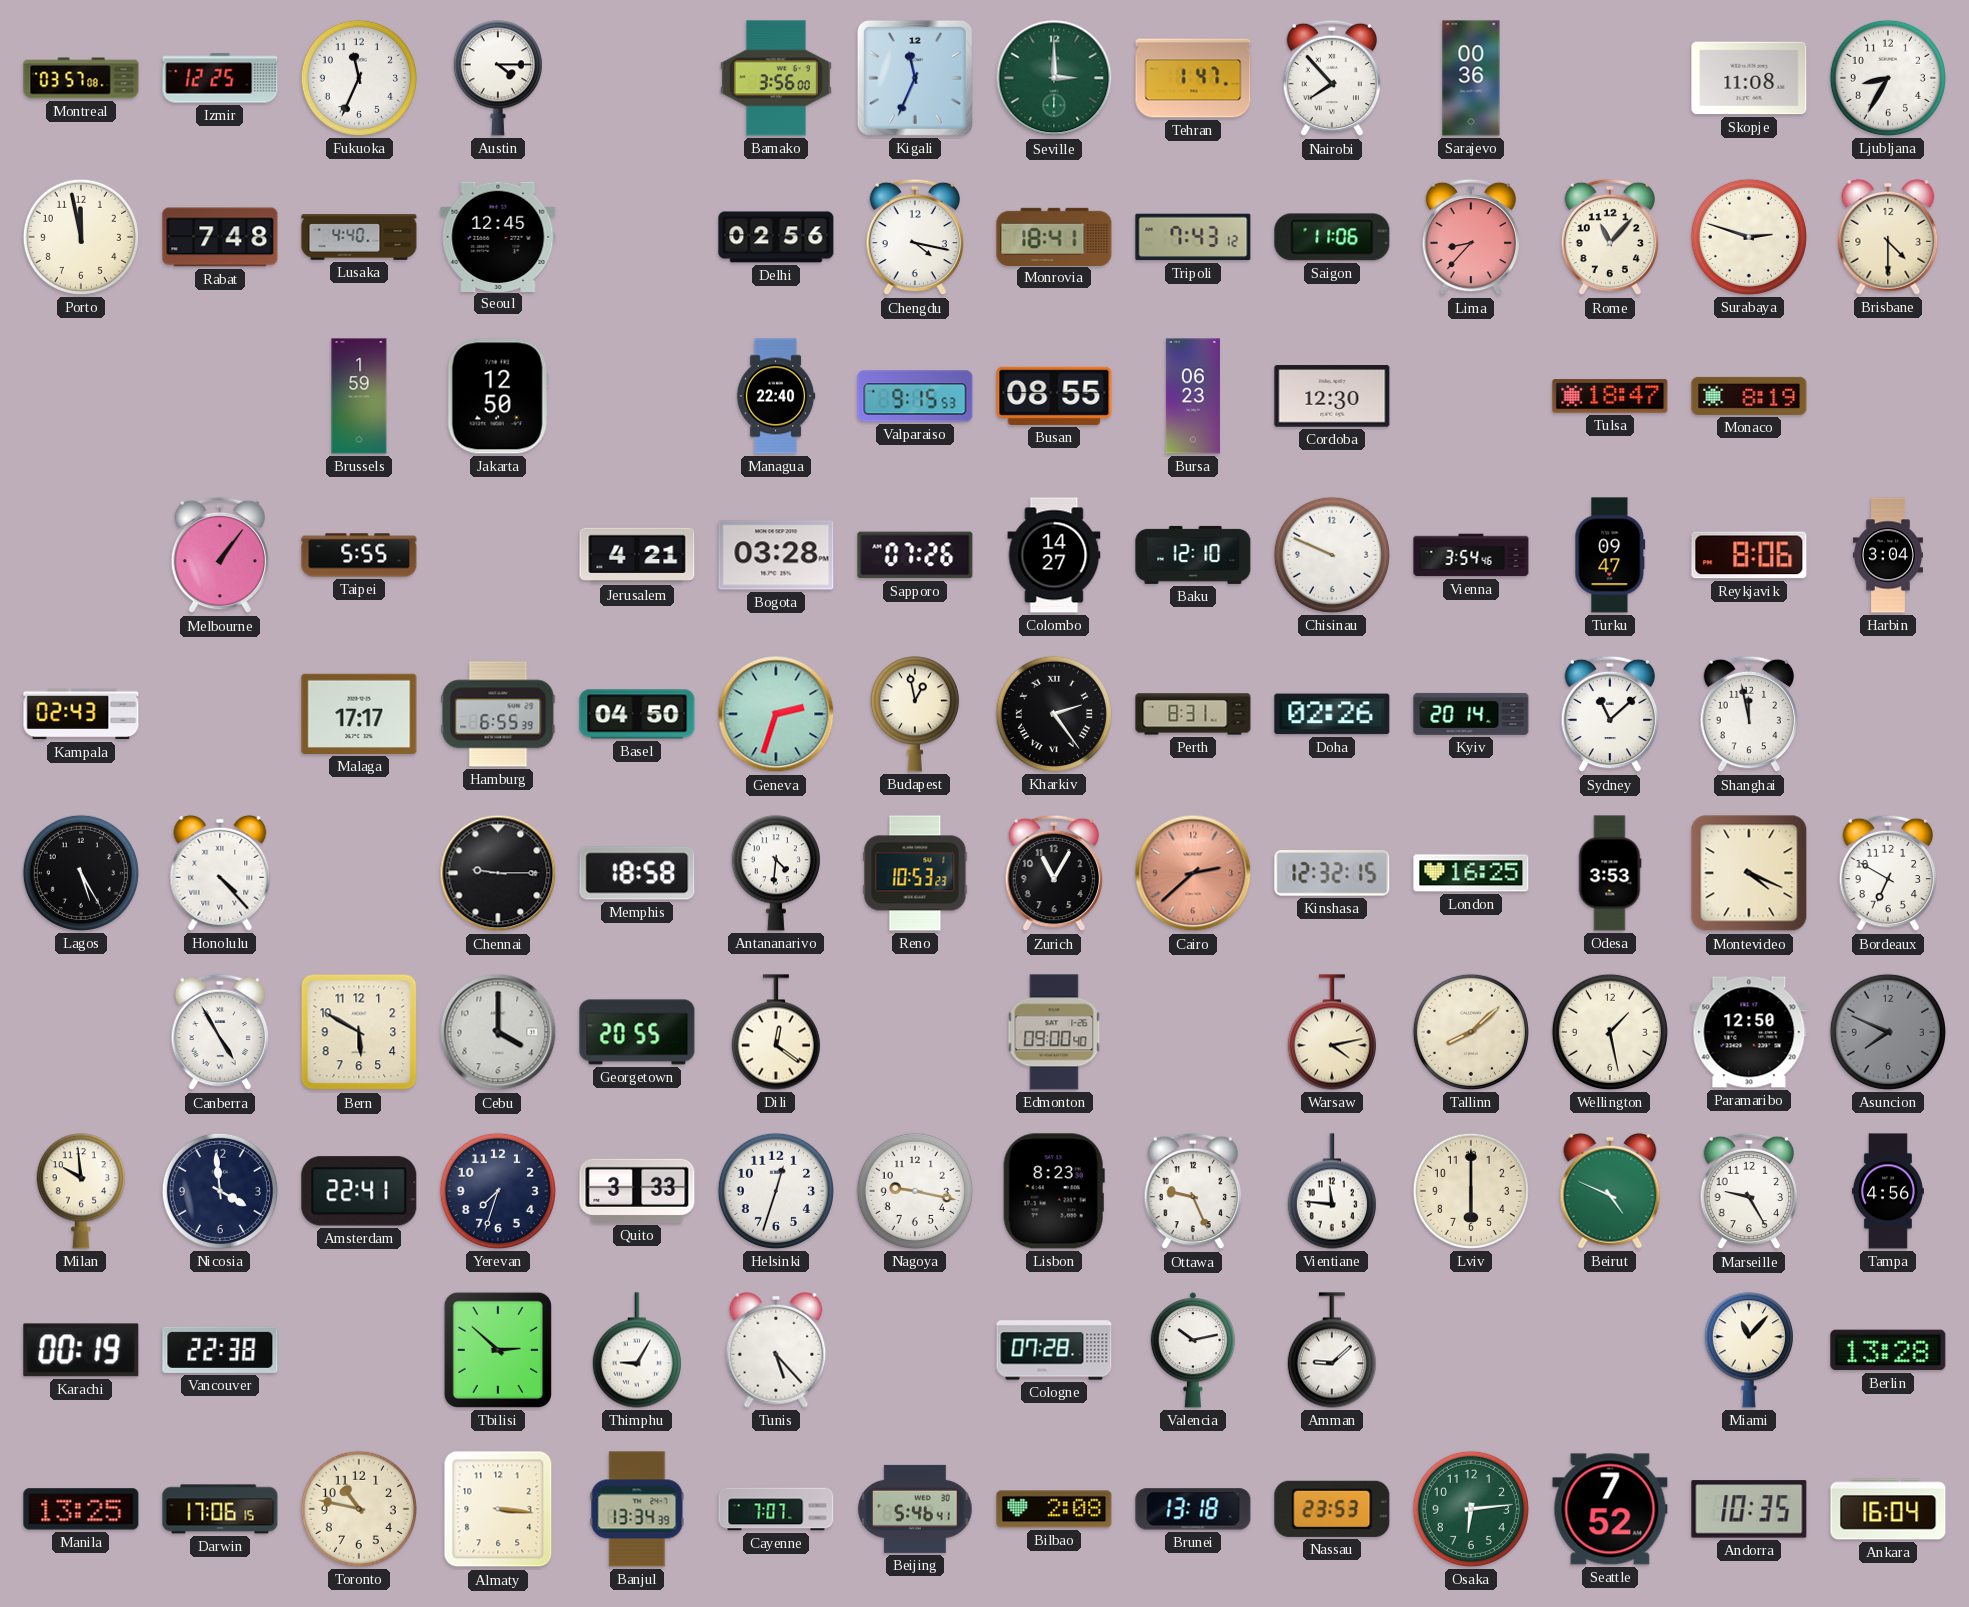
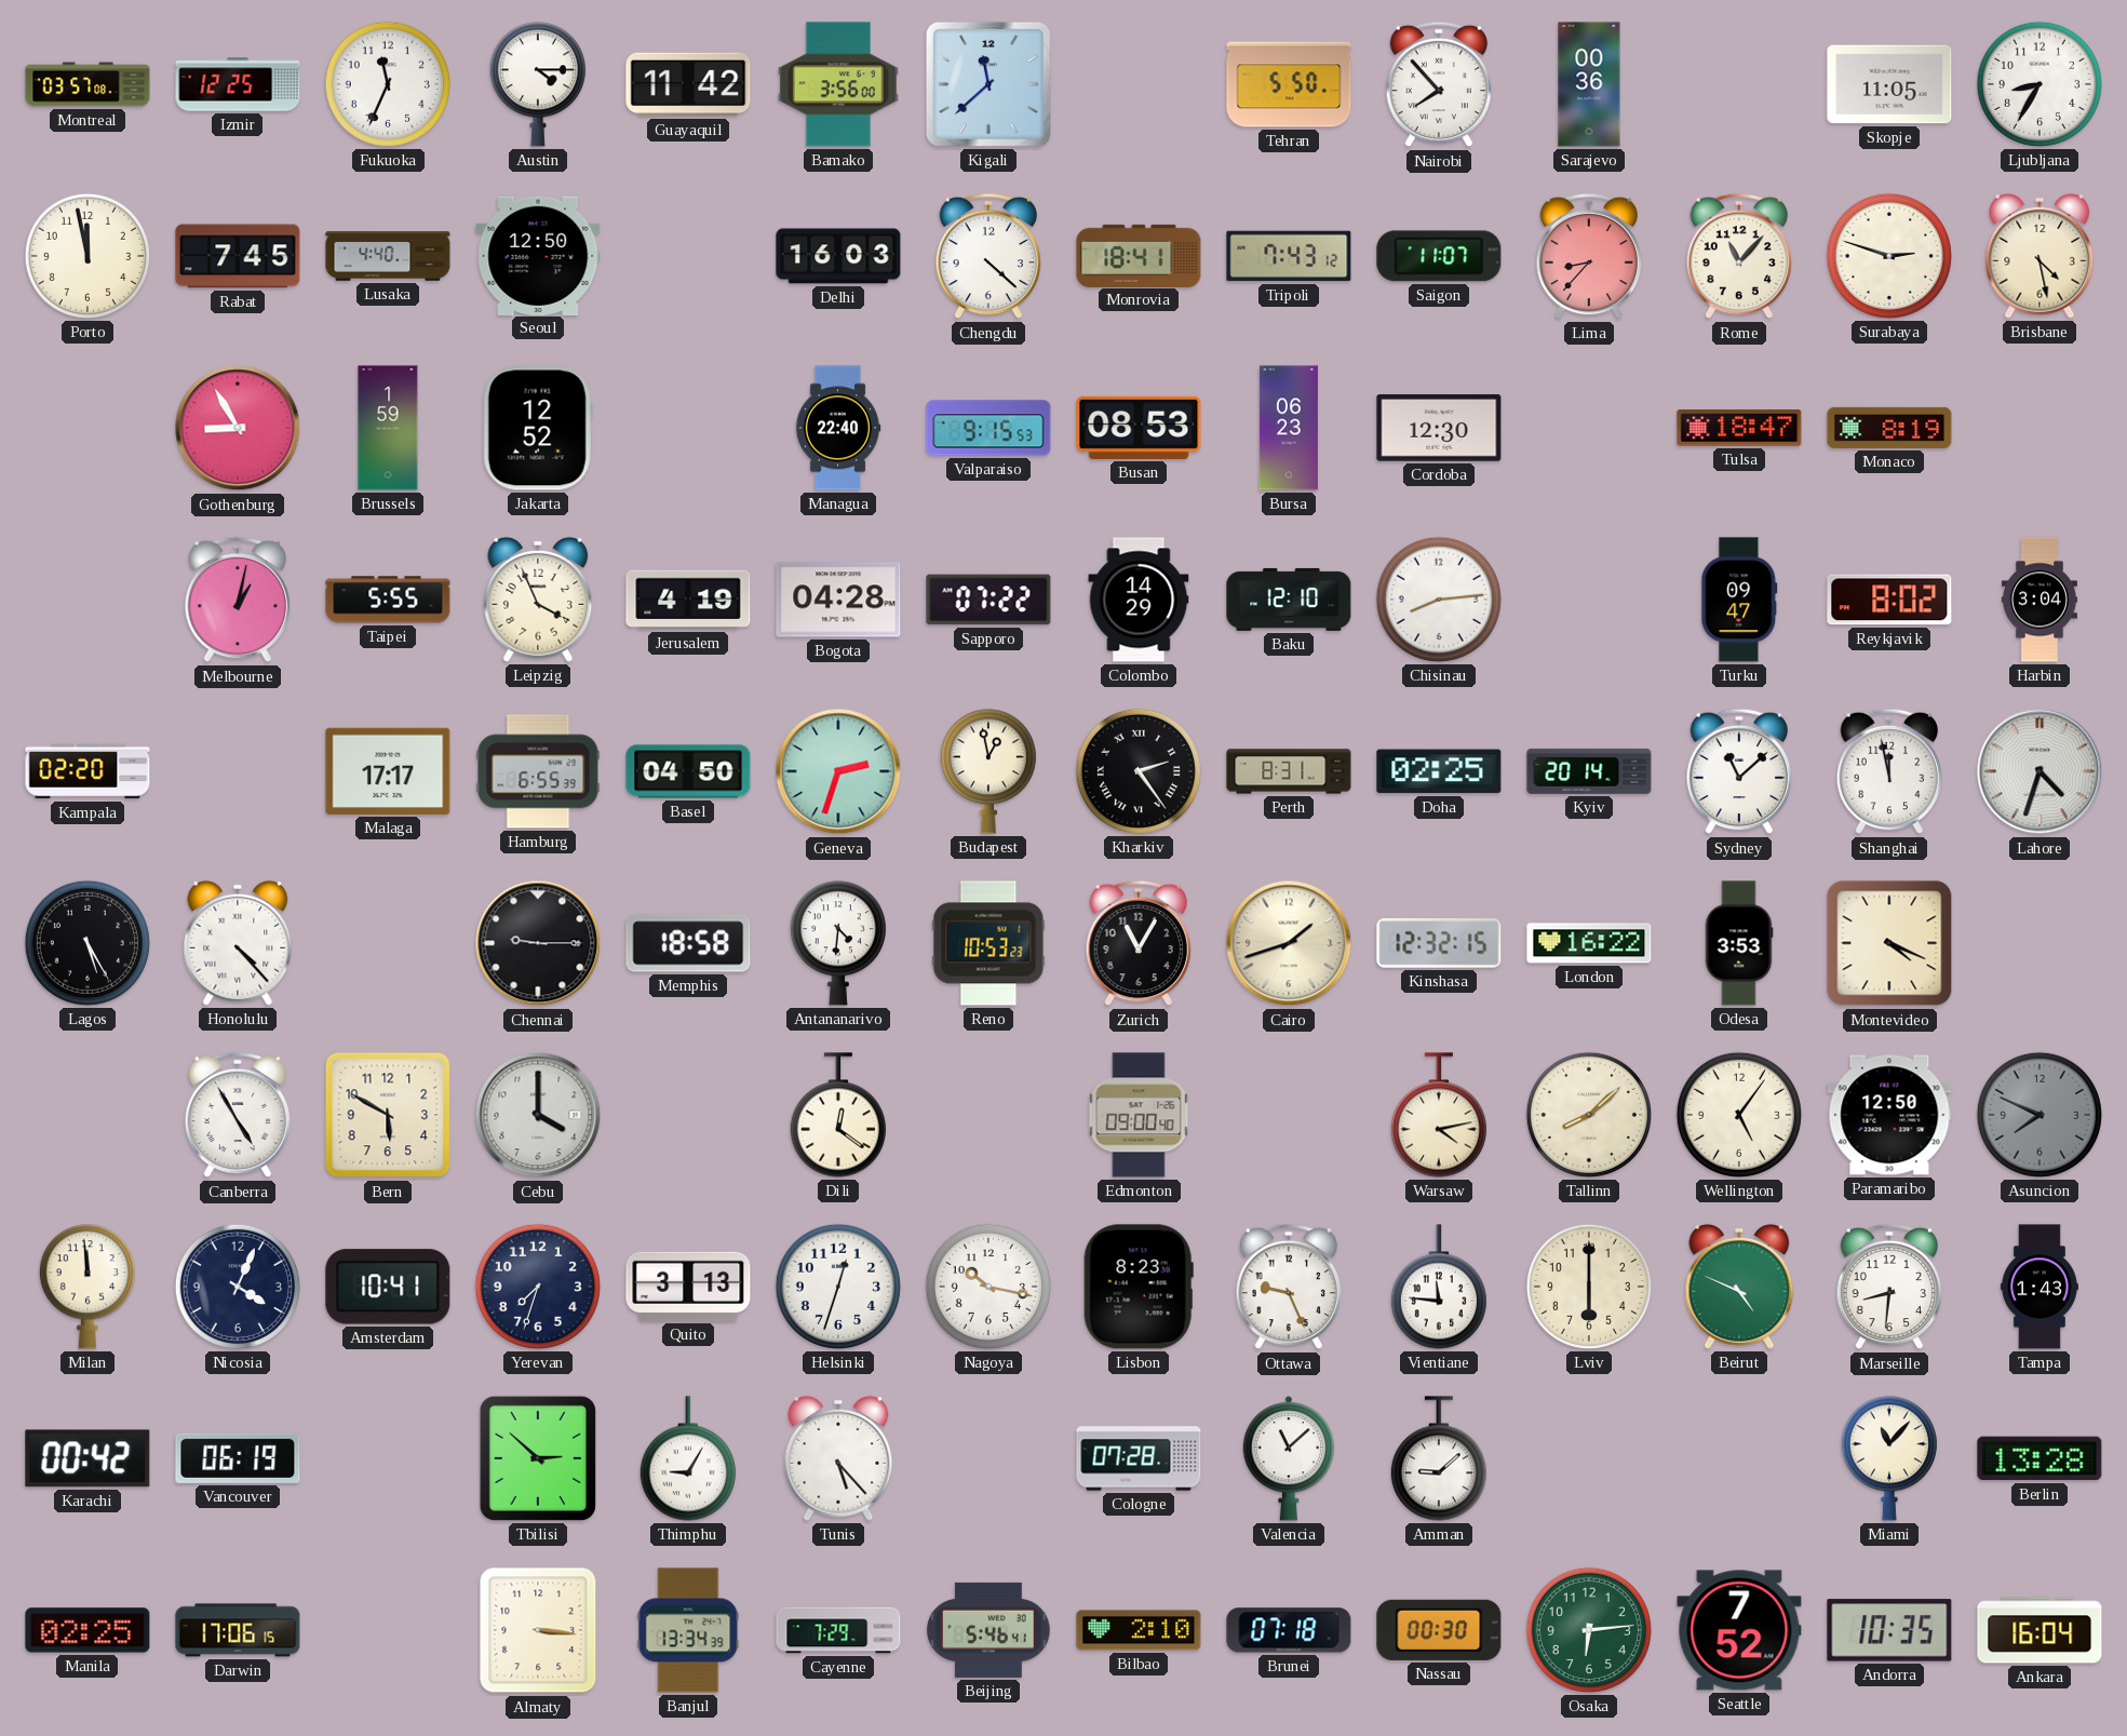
Guayaquil: none -> 11:42 (688, 84)
Kigali: 11:34 -> 11:38 (988, 84)
Seville: 3:00 -> none (1054, 78)
Tehran: 1:47 -> 5:50 (1289, 84)
Skopje: 11:08 -> 11:05 (1889, 84)
Rabat: 7:48 -> 7:45 (238, 256)
Seoul: 12:45 -> 12:50 (538, 255)
Delhi: 02:56 -> 16:03 (838, 256)
Chengdu: 4:17 -> 4:22 (988, 256)
Saigon: 11:06 -> 11:07 (1439, 256)
Brisbane: 4:30 -> 4:28 (2040, 256)
Gothenburg: none -> 8:55 (238, 428)
Jakarta: 12:50 -> 12:52 (538, 428)
Busan: 08:55 -> 08:53 (1139, 428)
Melbourne: 1:06 -> 1:02 (238, 600)
Leipzig: none -> 3:56 (538, 600)
Jerusalem: 4:21 -> 4:19 (688, 600)
Bogota: 03:28 -> 04:28 (838, 600)
Sapporo: 07:26 -> 07:22 (988, 600)
Colombo: 14:27 -> 14:29 (1139, 600)
Chisinau: 9:49 -> 8:14 (1439, 600)
Vienna: 3:54 -> none (1471, 555)
Reykjavik: 8:06 -> 8:02 (1889, 600)
Kampala: 02:43 -> 02:20 (87, 771)
Doha: 02:26 -> 02:25 (1439, 771)
Lahore: none -> 4:33 (2040, 771)
Cairo: 2:38 -> 1:42 (1289, 943)
Cairo dial: salmon -> cream (1289, 943)
London: 16:25 -> 16:22 (1589, 943)
Bordeaux: 6:50 -> none (1888, 873)
Georgetown: 20:55 -> none (637, 1032)
Wellington: 1:28 -> 5:06 (1739, 1115)
Milan: 9:59 -> 11:59 (87, 1287)
Nicosia: 3:59 -> 4:04 (238, 1287)
Amsterdam: 22:41 -> 10:41 (388, 1287)
Quito: 3:33 -> 3:13 (688, 1287)
Nagoya: 9:17 -> 10:17 (988, 1287)
Marseille: 9:25 -> 8:31 (1889, 1287)
Tampa: 4:56 -> 1:43 (2040, 1287)
Karachi: 00:19 -> 00:42 (87, 1458)
Vancouver: 22:38 -> 06:19 (238, 1458)
Valencia: 10:13 -> 11:08 (1289, 1458)
Manila: 13:25 -> 02:25 (87, 1630)
Toronto: 10:47 -> none (359, 1509)
Cayenne: 7:07 -> 7:29 (838, 1630)
Bilbao: 2:08 -> 2:10 (1139, 1630)
Brunei: 13:18 -> 07:18 (1289, 1630)
Nassau: 23:53 -> 00:30 (1439, 1630)
